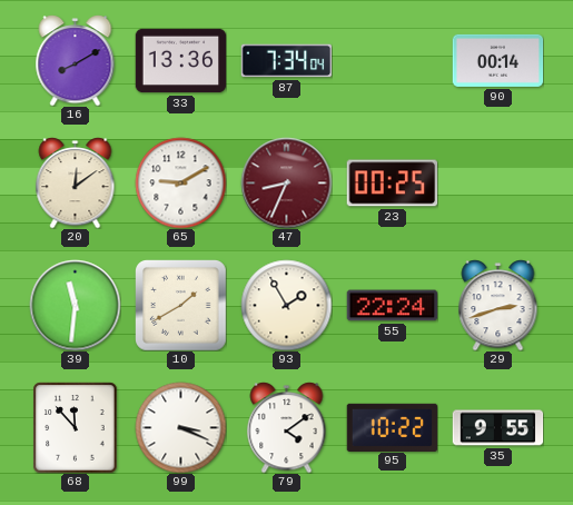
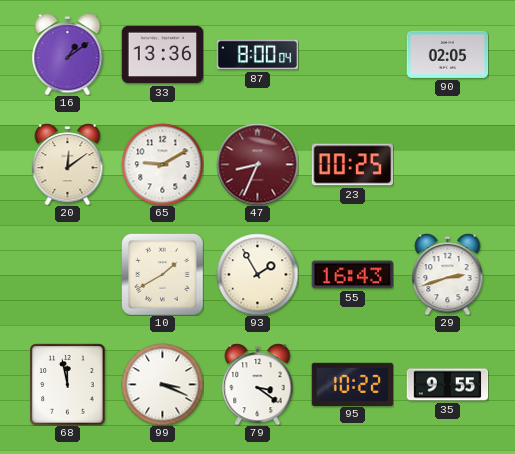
16: 8:10 -> 1:09 (68, 54)
87: 7:34 -> 8:00 (257, 55)
90: 00:14 -> 02:05 (447, 54)
39: 11:31 -> none (75, 305)
55: 22:24 -> 16:43 (352, 275)
68: 11:53 -> 11:58 (68, 384)
79: 4:09 -> 3:21 (258, 384)
